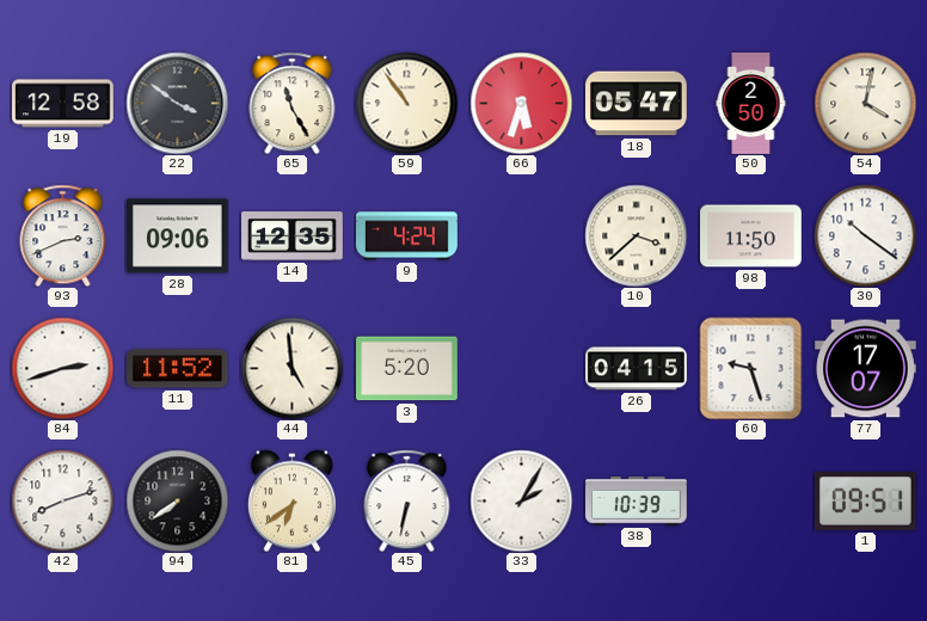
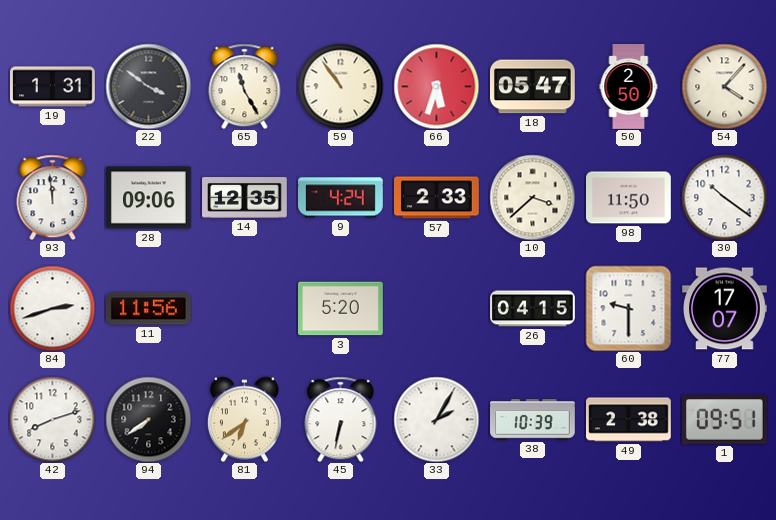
19: 12:58 -> 1:31 (53, 87)
54: 4:02 -> 4:07 (724, 86)
93: 2:41 -> 11:59 (53, 197)
57: none -> 2:33 (437, 198)
11: 11:52 -> 11:56 (149, 309)
44: 4:59 -> none (291, 368)
60: 9:27 -> 9:30 (628, 308)
49: none -> 2:38 (629, 420)
